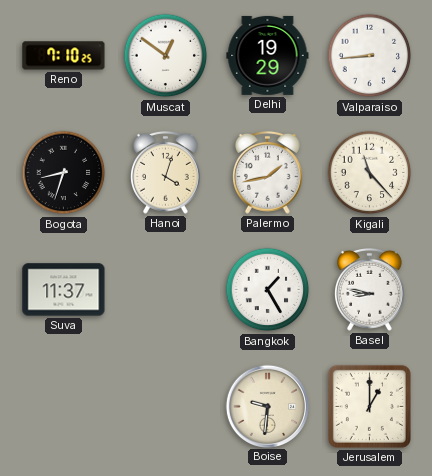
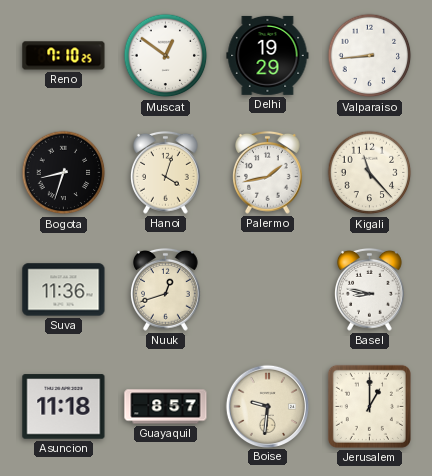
Suva: 11:37 -> 11:36 (64, 290)
Nuuk: none -> 12:42 (166, 289)
Bangkok: 1:25 -> none (268, 290)
Asuncion: none -> 11:18 (64, 407)
Guayaquil: none -> 8:57 (166, 407)
